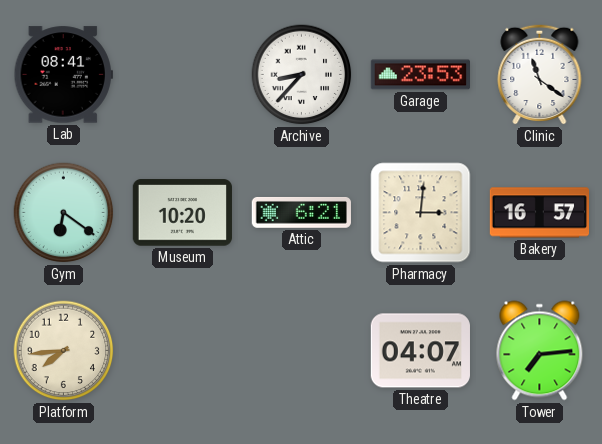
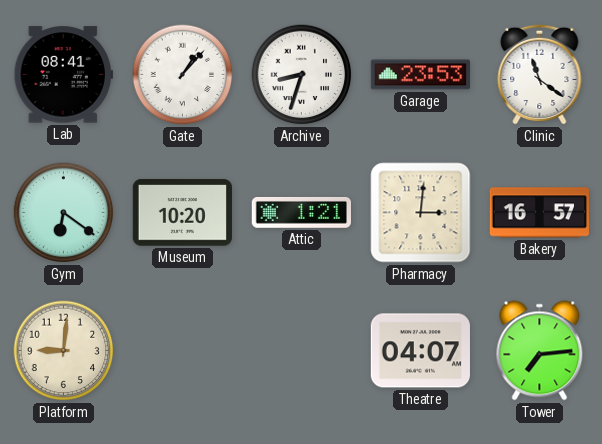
Gate: none -> 1:07 (183, 75)
Archive: 8:37 -> 8:33 (302, 75)
Attic: 6:21 -> 1:21 (301, 212)
Platform: 7:44 -> 9:01 (64, 351)
